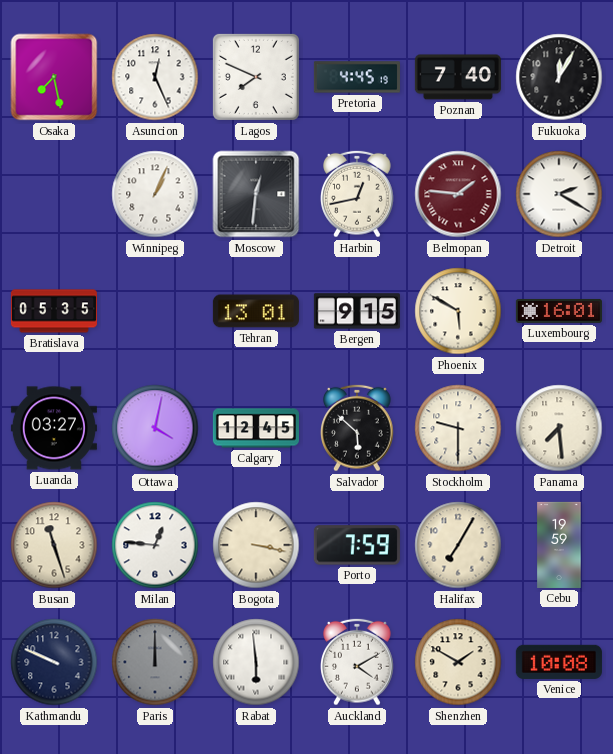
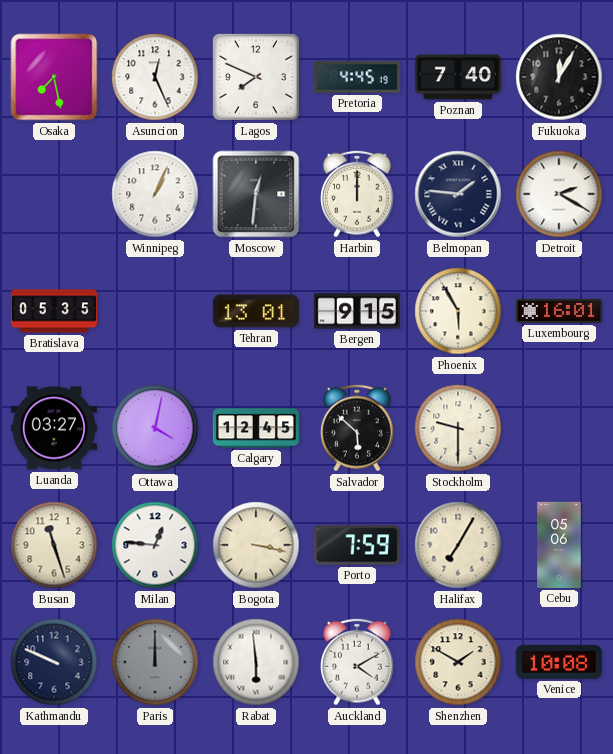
Harbin: 12:43 -> 12:00 (357, 194)
Belmopan dial: burgundy -> navy (458, 194)
Phoenix: 5:50 -> 5:55 (458, 311)
Panama: 7:29 -> none (559, 428)
Cebu: 19:59 -> 05:06 (559, 545)
